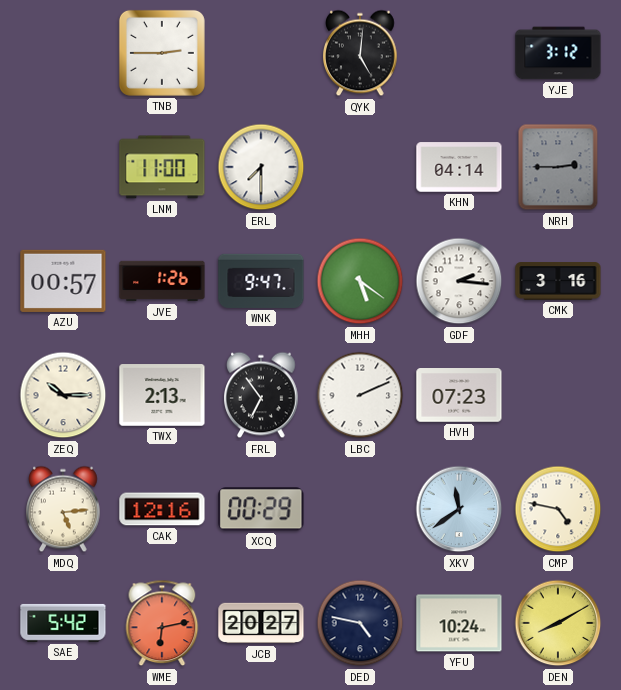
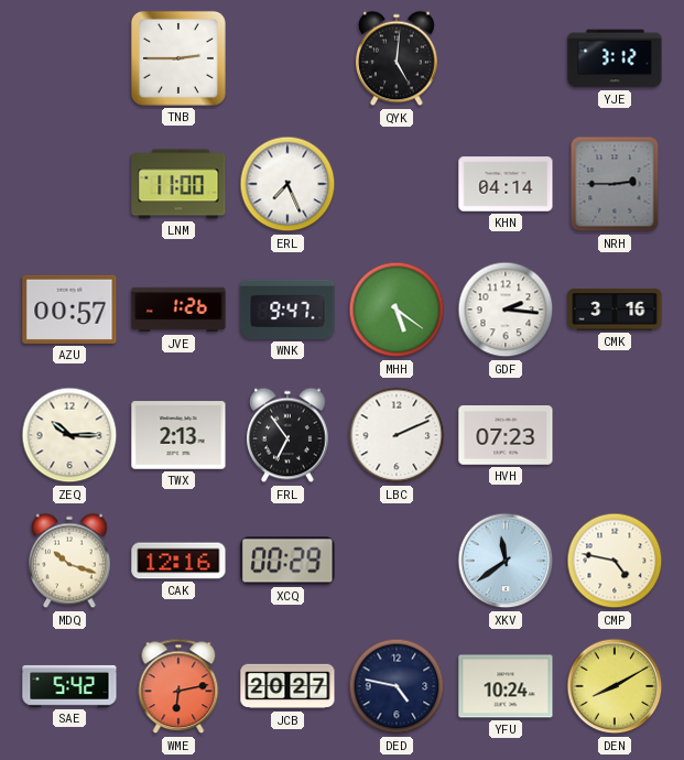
ERL: 7:30 -> 7:26 (287, 184)
MDQ: 5:14 -> 10:18 (70, 561)
